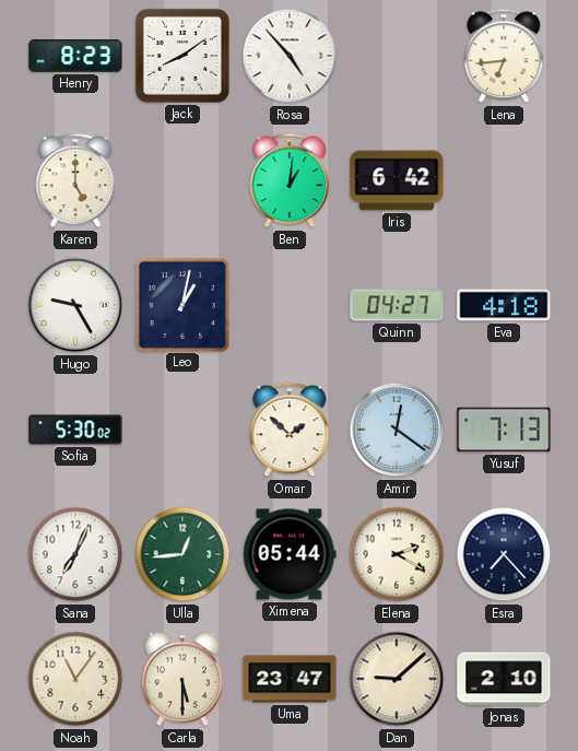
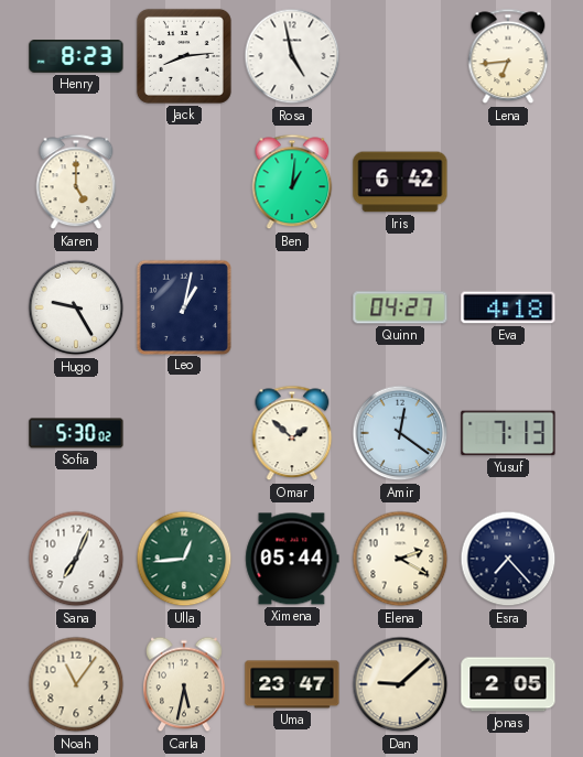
Jack: 8:09 -> 8:14 (184, 56)
Rosa: 4:53 -> 4:58 (292, 56)
Carla: 5:30 -> 5:32 (185, 684)
Jonas: 2:10 -> 2:05 (508, 684)
